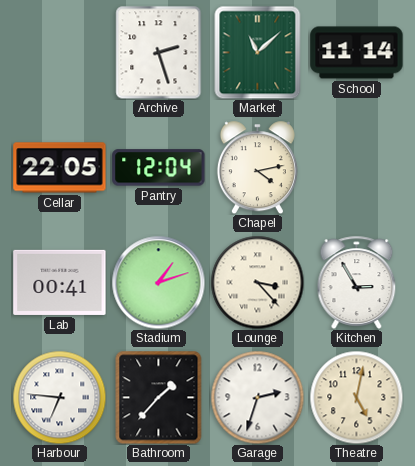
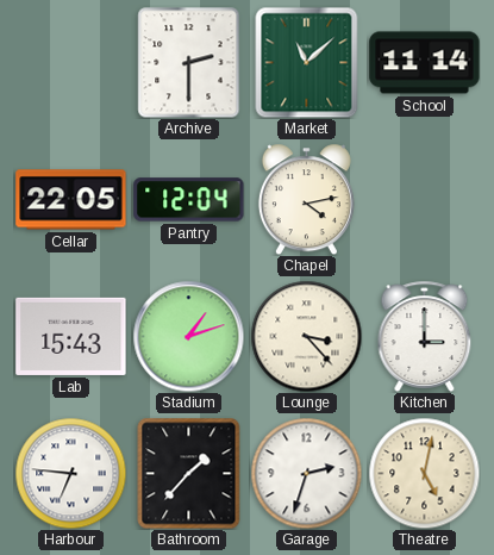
Archive: 2:27 -> 2:30 (189, 62)
Lab: 00:41 -> 15:43 (71, 336)
Kitchen: 2:55 -> 3:00 (425, 336)
